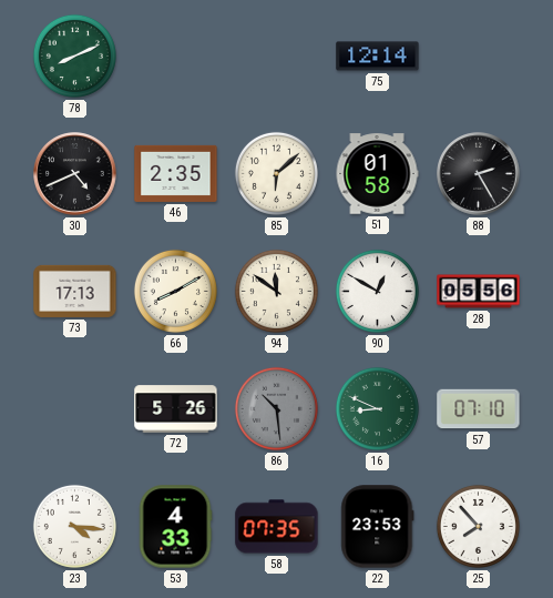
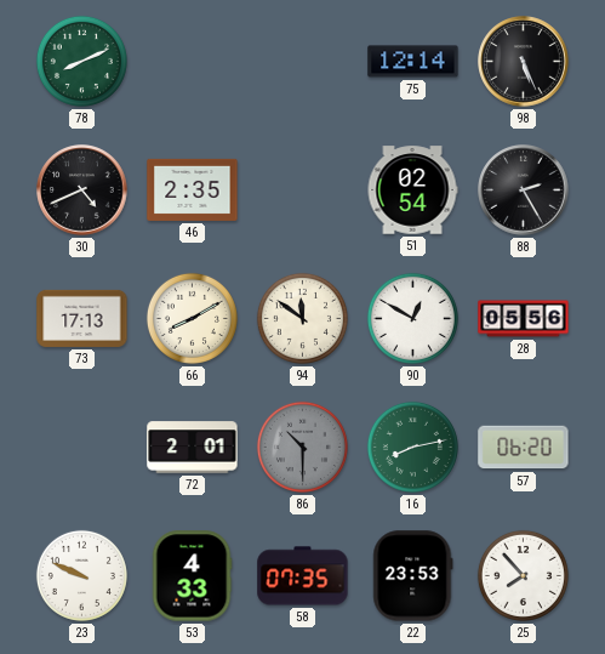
98: none -> 5:26 (524, 62)
85: 6:08 -> none (276, 173)
51: 01:58 -> 02:54 (412, 190)
72: 5:26 -> 2:01 (193, 448)
86: 10:29 -> 10:30 (302, 447)
16: 8:49 -> 8:13 (412, 447)
57: 07:10 -> 06:20 (524, 448)
23: 4:16 -> 9:49 (81, 575)
